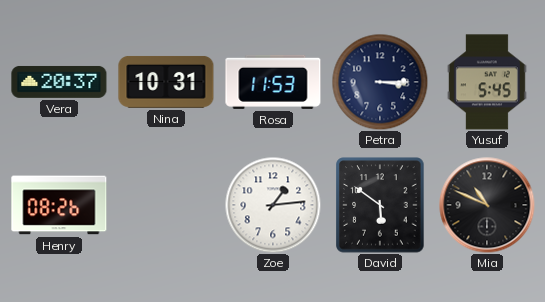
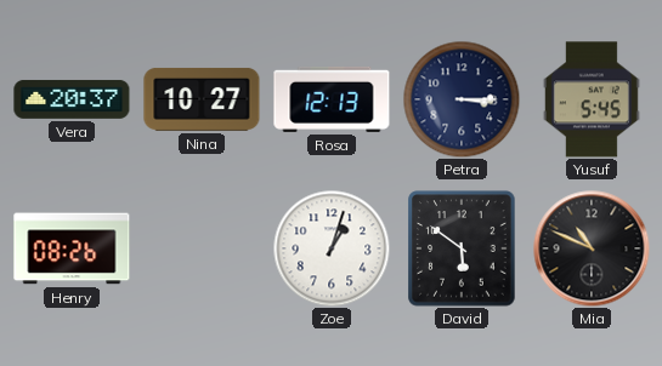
Nina: 10:31 -> 10:27 (202, 99)
Rosa: 11:53 -> 12:13 (332, 99)
Zoe: 1:14 -> 1:03 (332, 248)
